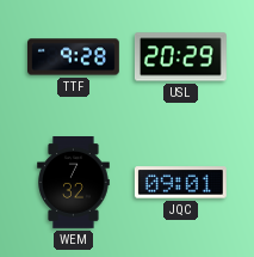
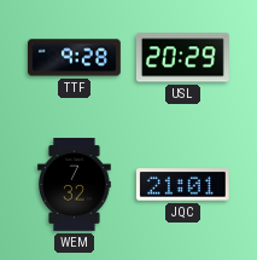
JQC: 09:01 -> 21:01 (182, 185)
